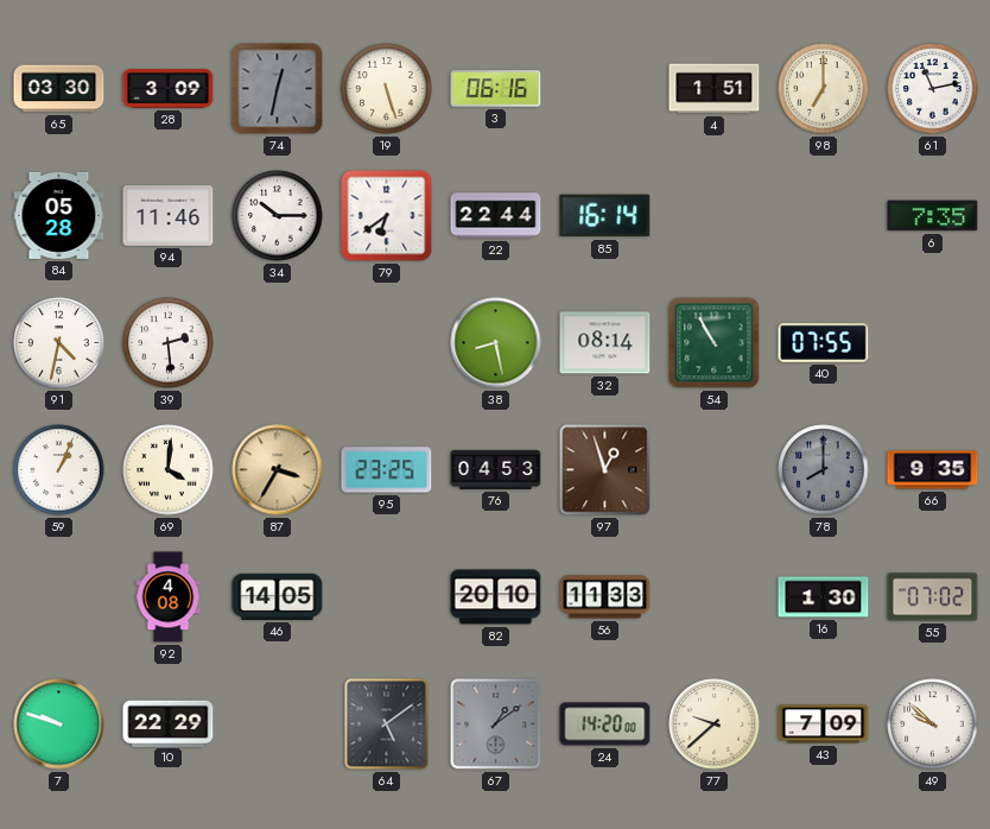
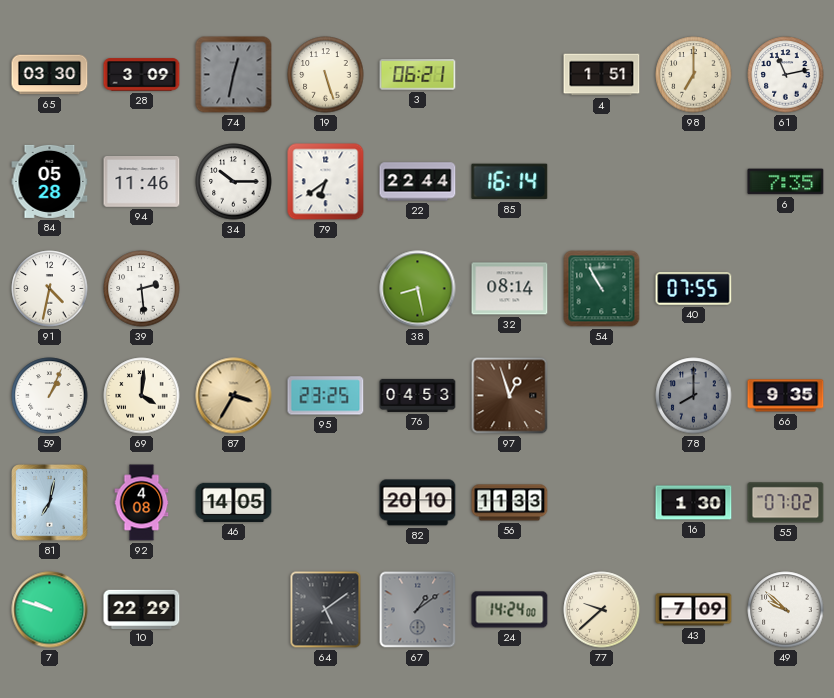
3: 06:16 -> 06:21 (418, 75)
81: none -> 7:02 (50, 503)
24: 14:20 -> 14:24 (510, 610)
